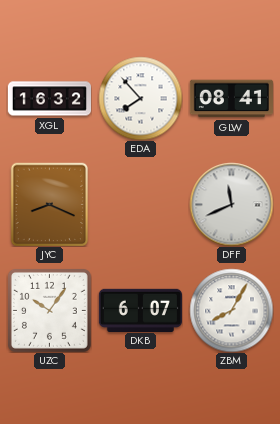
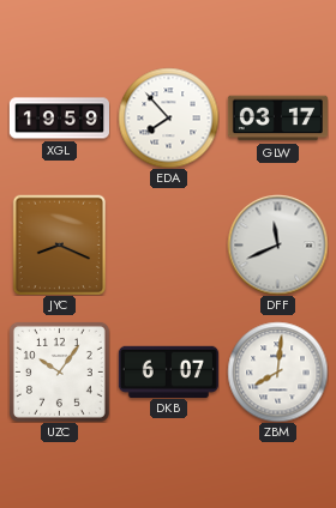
XGL: 16:32 -> 19:59 (59, 119)
GLW: 08:41 -> 03:17 (277, 119)
ZBM: 8:05 -> 8:01 (277, 371)
